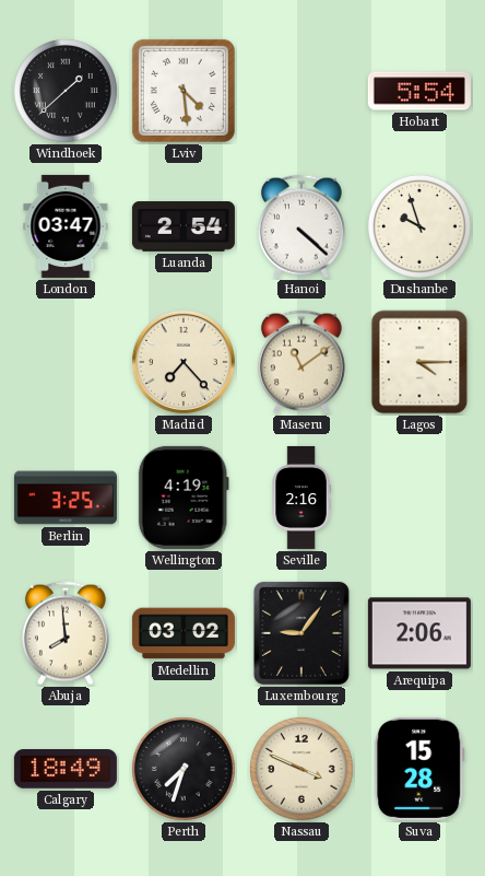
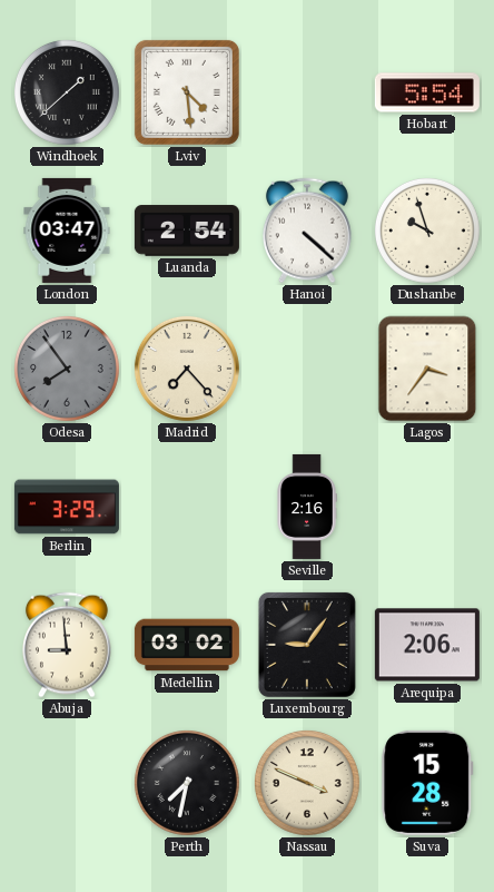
Odesa: none -> 7:54 (67, 369)
Maseru: 11:09 -> none (301, 362)
Lagos: 4:15 -> 3:36 (427, 369)
Berlin: 3:25 -> 3:29 (67, 507)
Wellington: 4:19 -> none (184, 498)
Abuja: 7:59 -> 8:59 (67, 645)
Calgary: 18:49 -> none (66, 770)
Perth: 7:33 -> 7:32 (187, 783)
